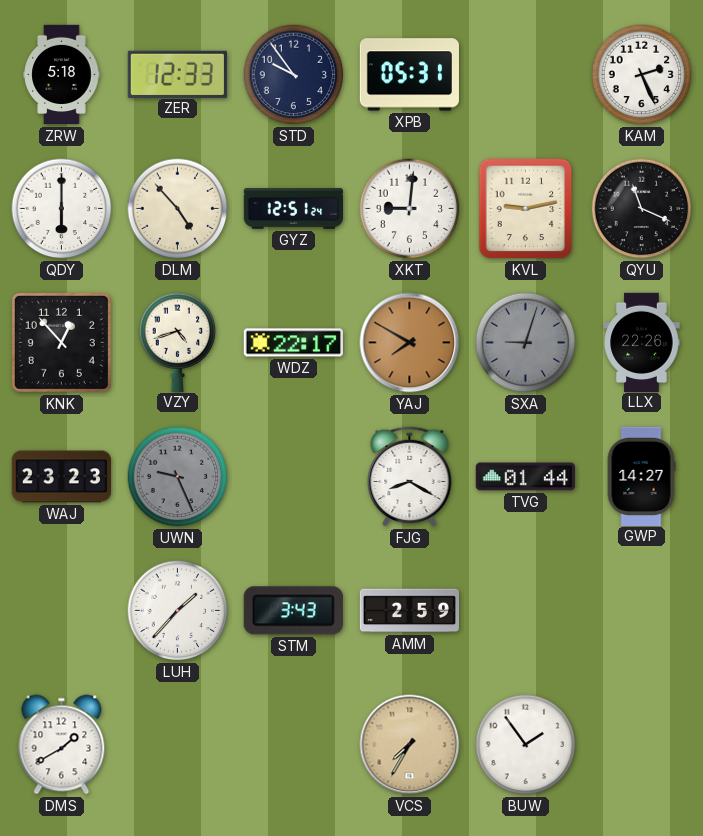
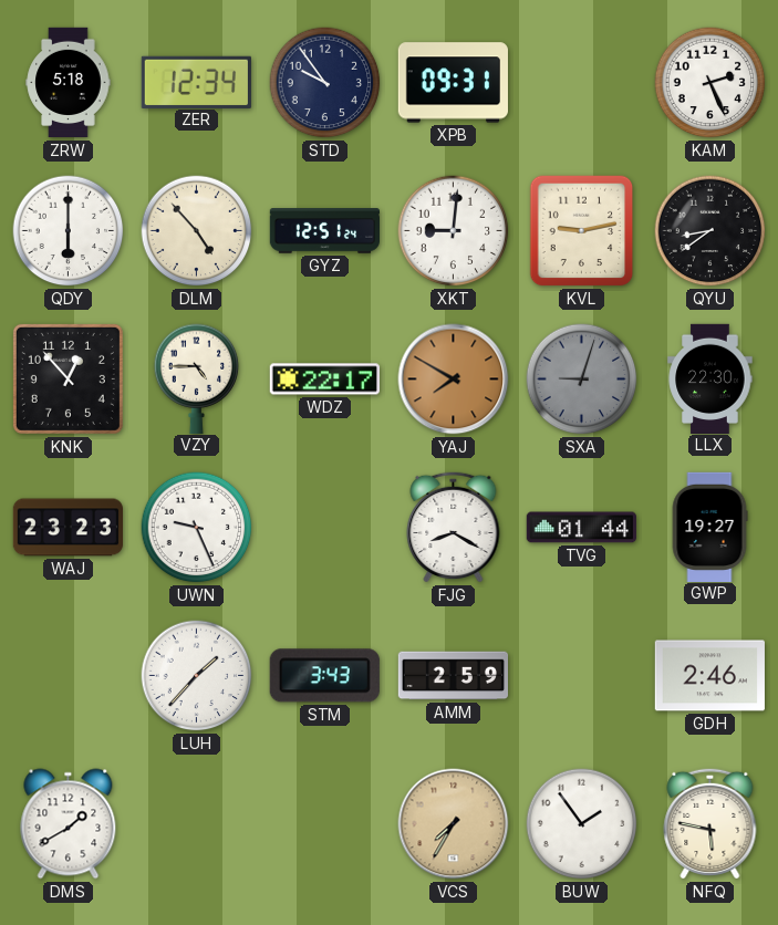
ZER: 12:33 -> 12:34 (196, 82)
XPB: 05:31 -> 09:31 (453, 83)
QYU: 11:19 -> 8:39 (710, 231)
VZY: 4:42 -> 4:45 (197, 378)
LLX: 22:26 -> 22:30 (710, 378)
UWN dial: grey -> white (197, 528)
GWP: 14:27 -> 19:27 (709, 527)
GDH: none -> 2:46 (709, 676)
NFQ: none -> 5:47 (710, 823)
